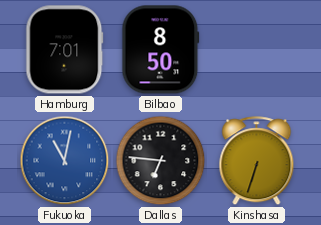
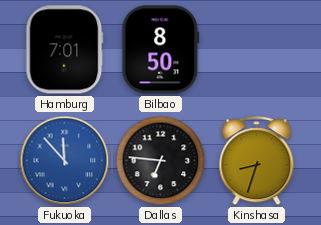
Fukuoka: 11:02 -> 11:53 (65, 161)
Kinshasa: 6:33 -> 8:33 (257, 161)
